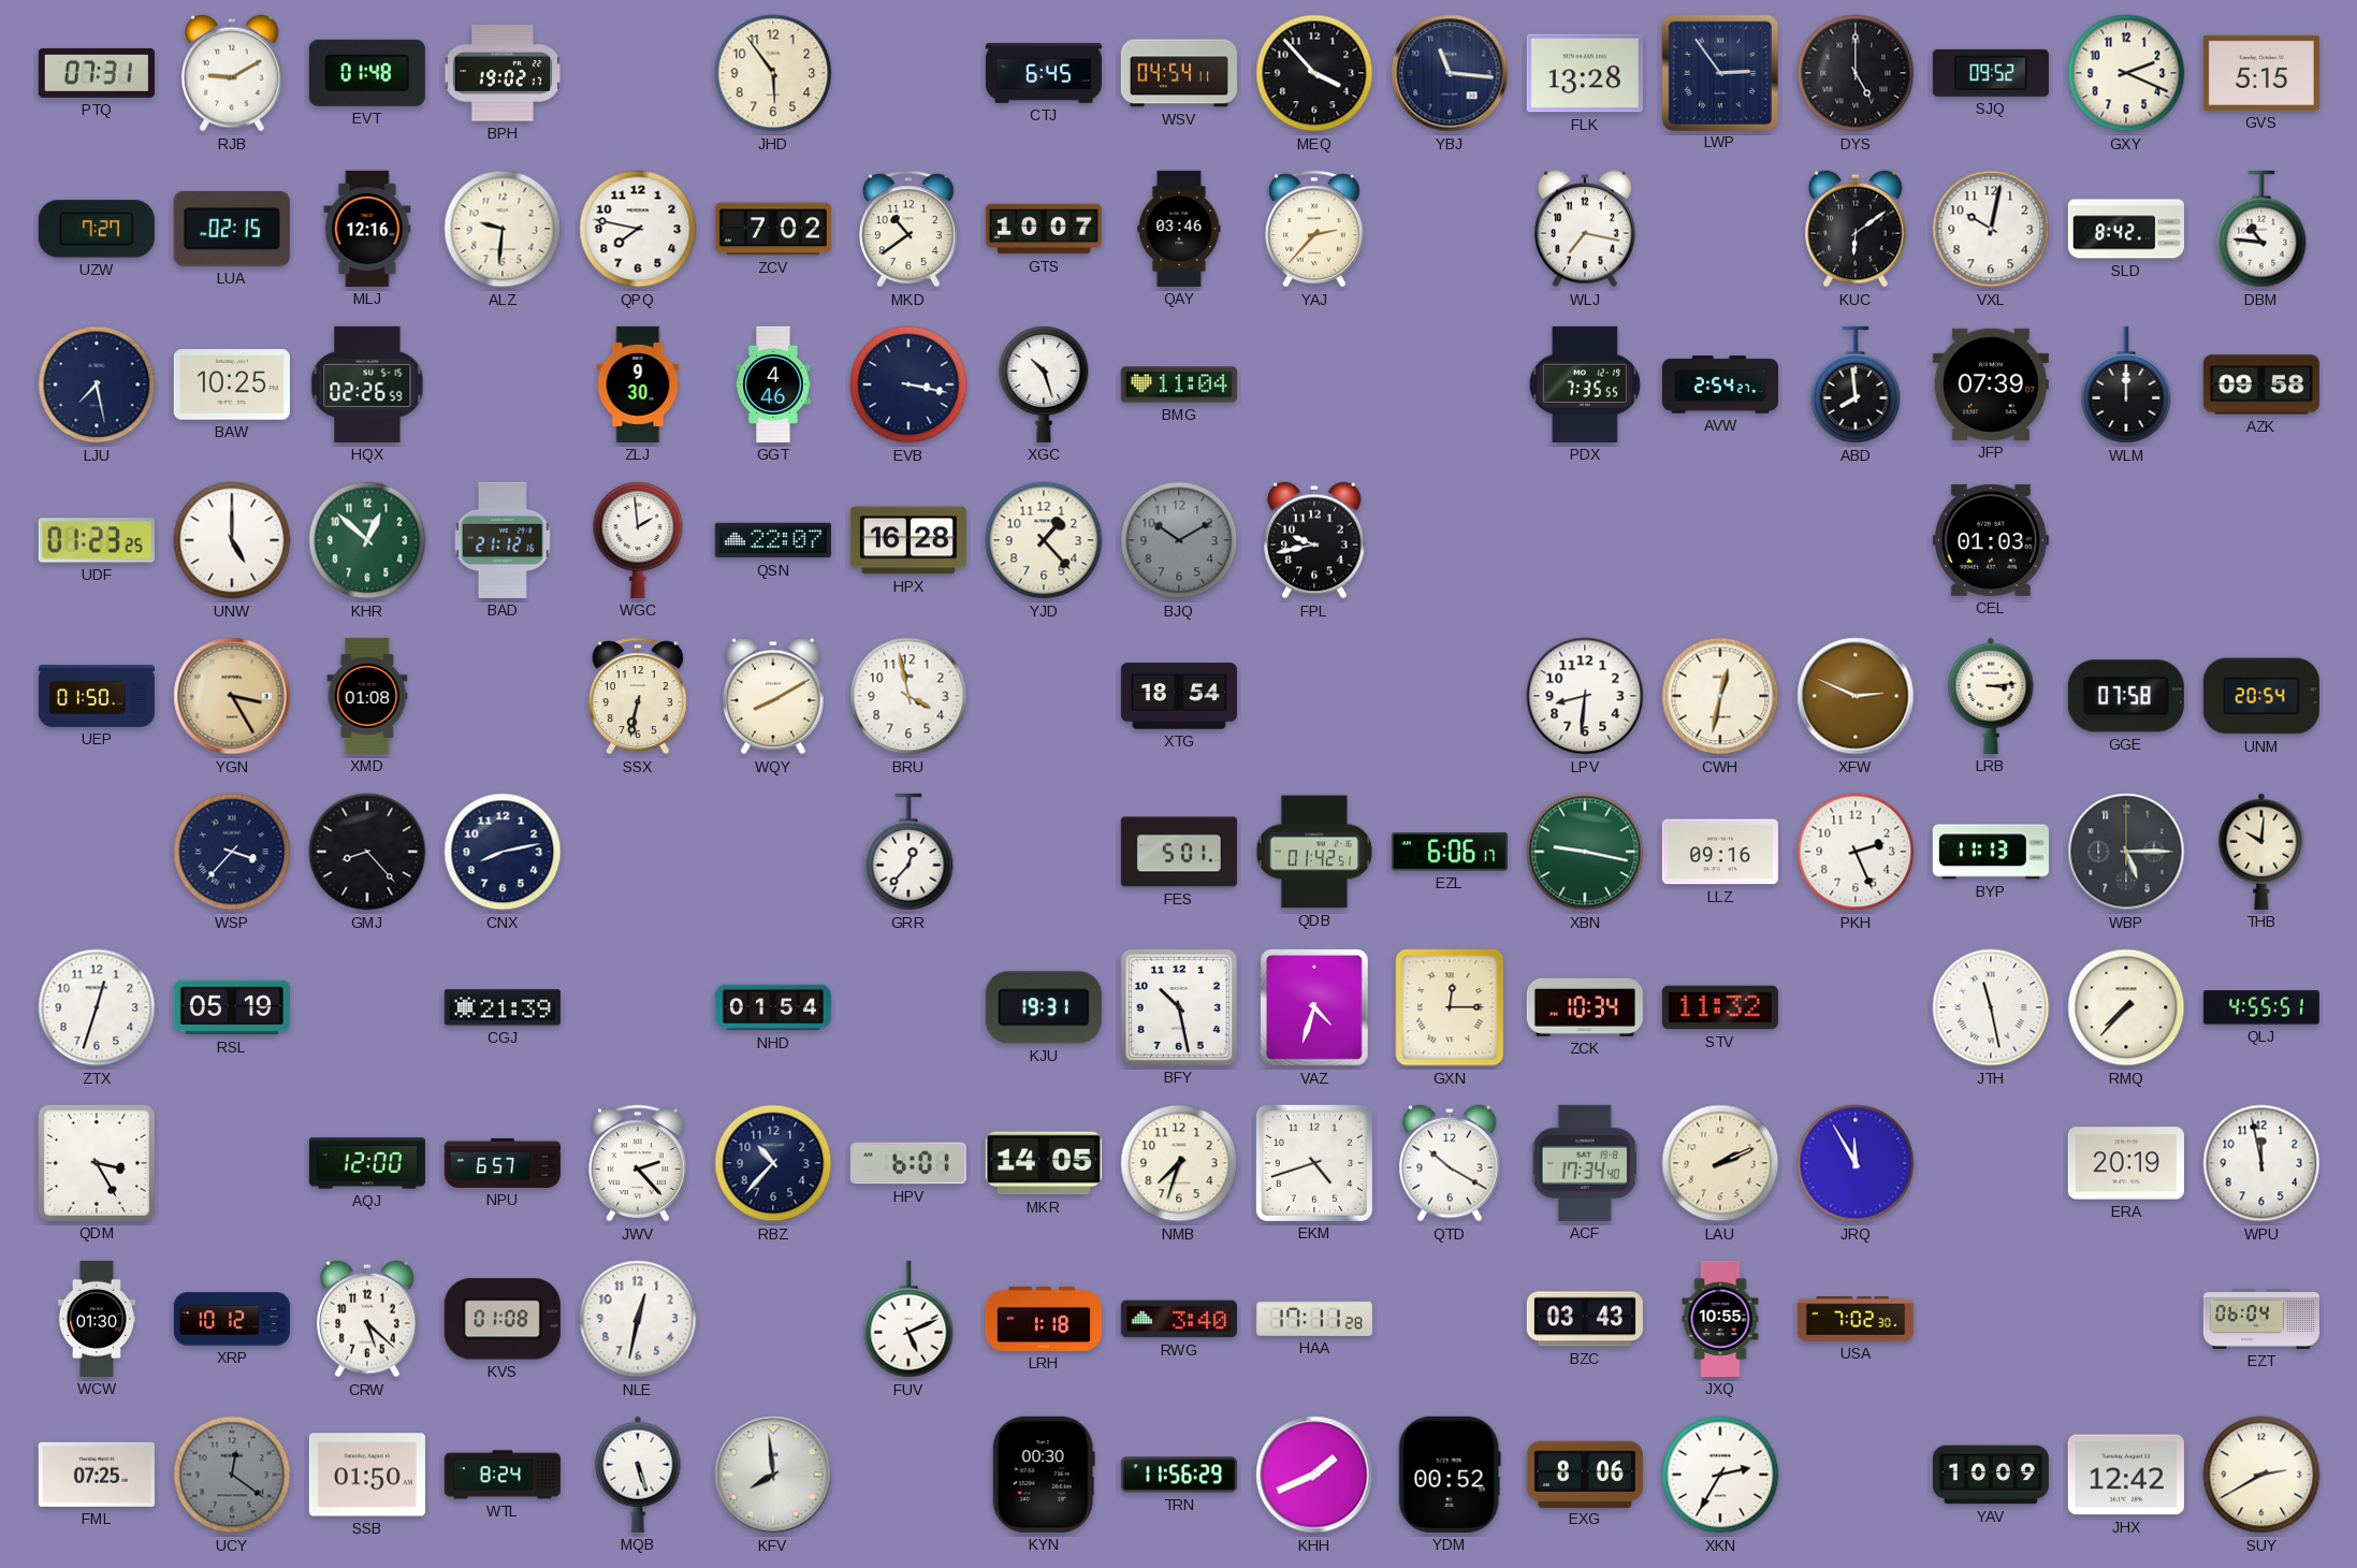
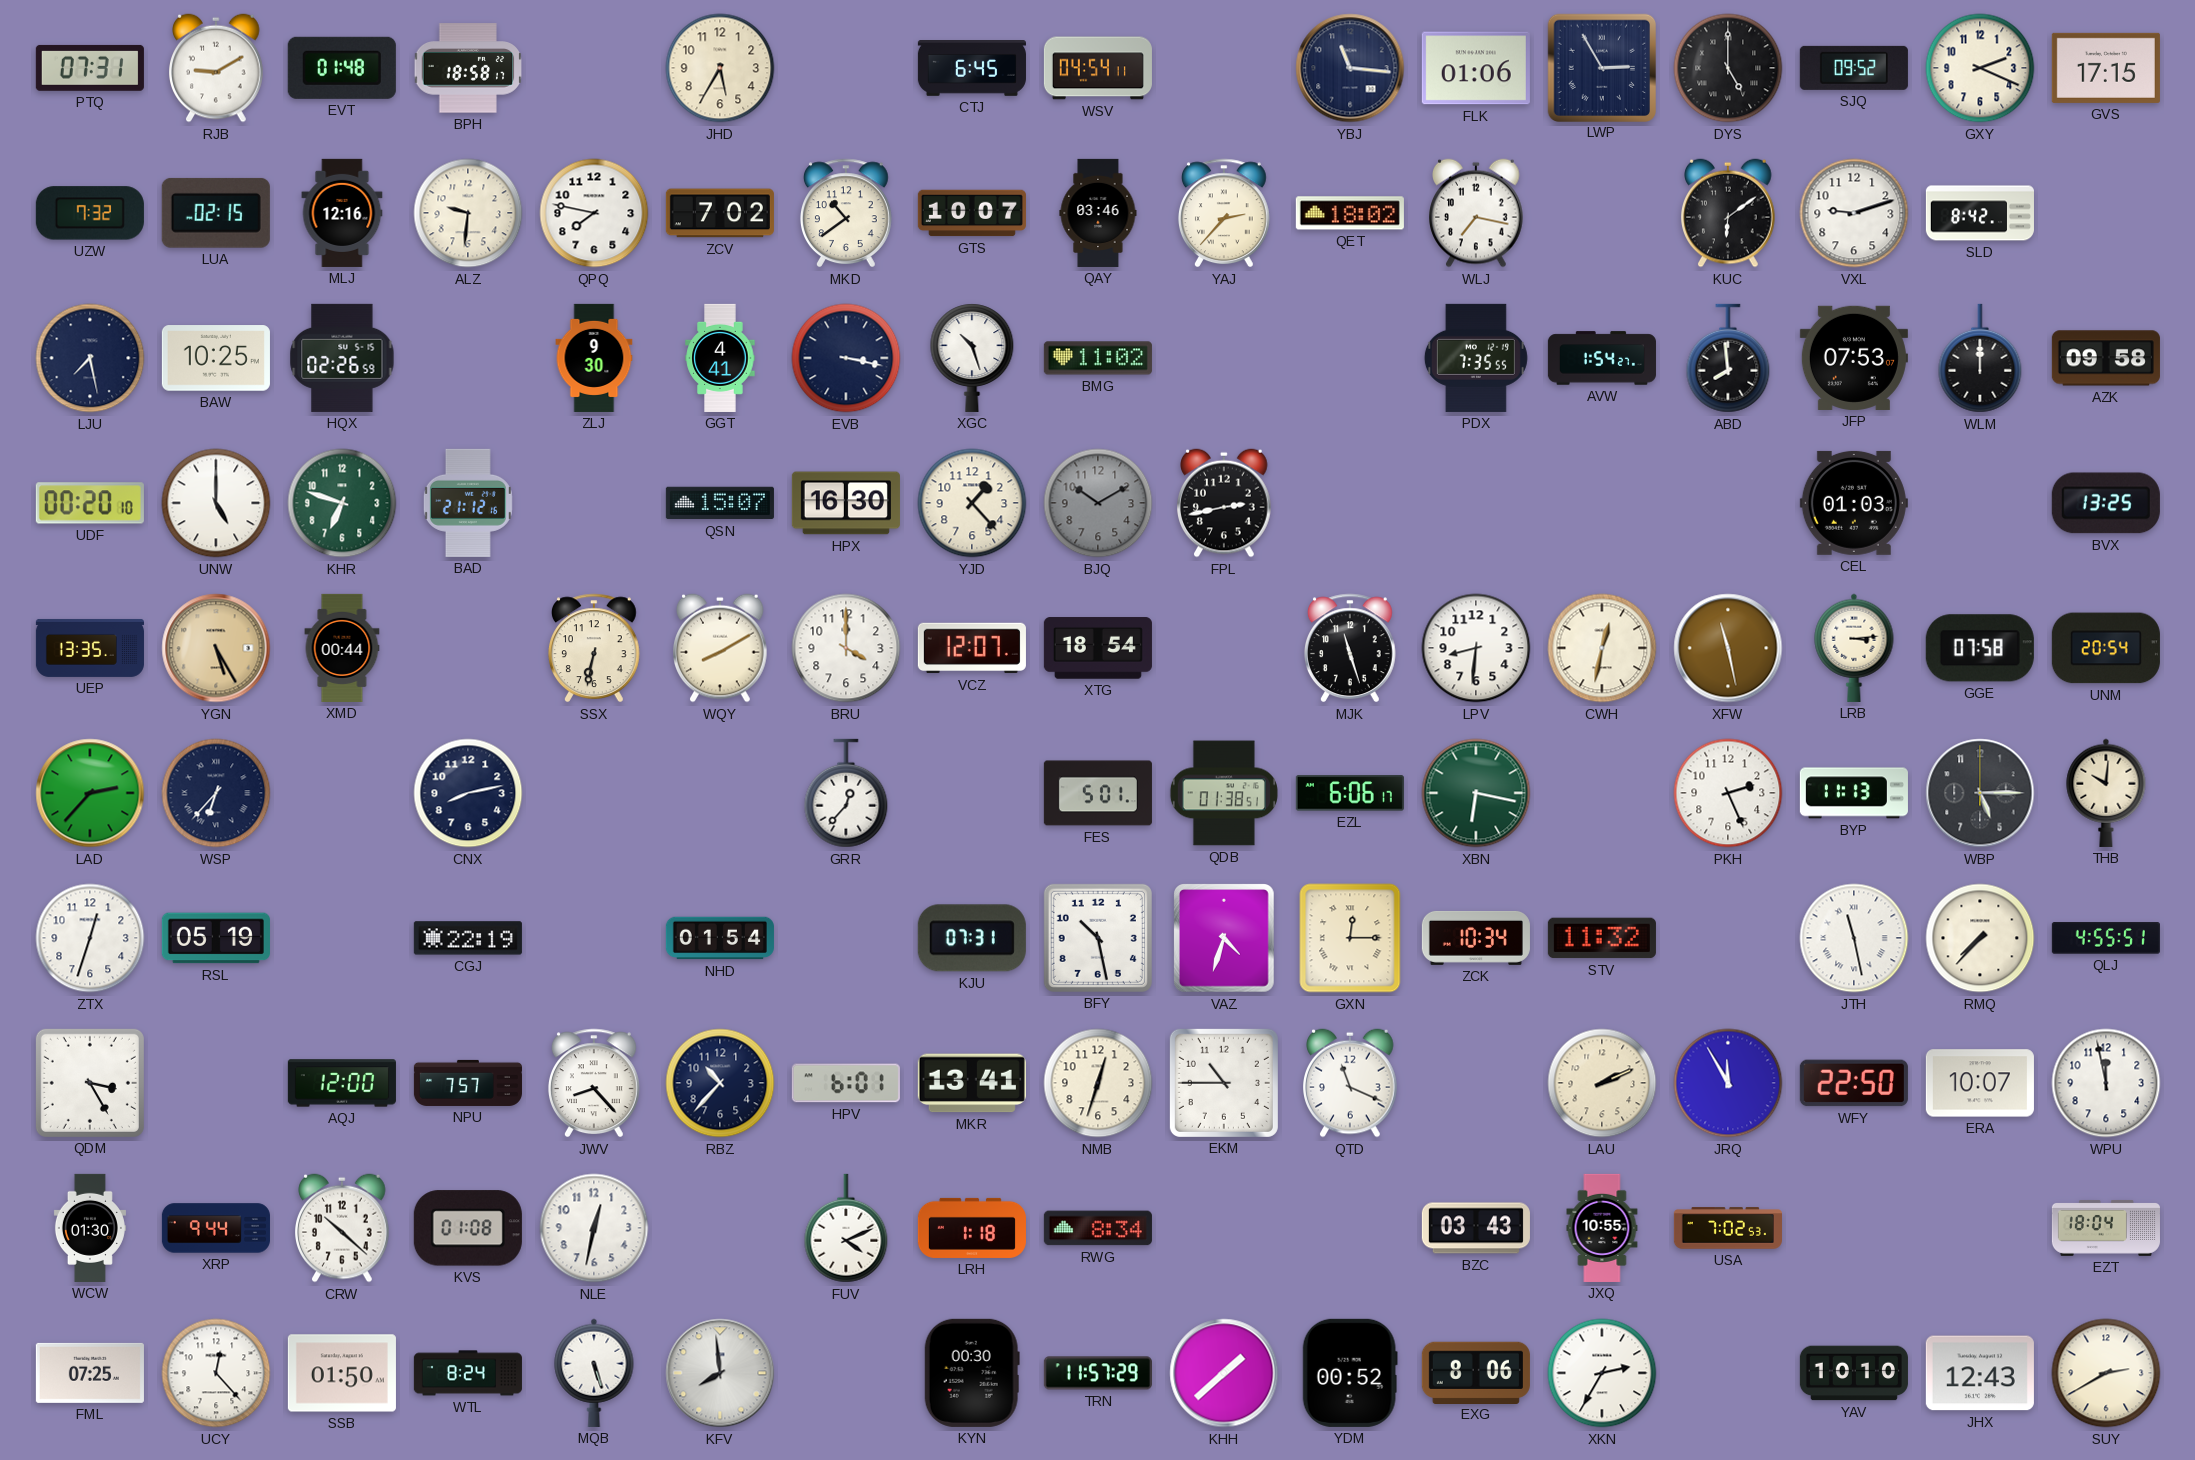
BPH: 19:02 -> 18:58 (468, 68)
JHD: 5:54 -> 5:35 (720, 68)
MEQ: 3:53 -> none (1314, 73)
FLK: 13:28 -> 01:06 (1476, 68)
LWP: 2:54 -> 2:55 (1601, 67)
GVS: 5:15 -> 17:15 (2106, 68)
UZW: 7:27 -> 7:32 (90, 213)
QET: none -> 18:02 (1350, 213)
VXL: 10:02 -> 9:12 (1854, 213)
DBM: 10:46 -> none (2261, 229)
GGT: 4:46 -> 4:41 (720, 358)
BMG: 11:04 -> 11:02 (1098, 358)
AVW: 2:54 -> 1:54 (1602, 358)
JFP: 07:39 -> 07:53 (1854, 358)
UDF: 01:23 -> 00:20 (90, 503)
KHR: 12:52 -> 6:48 (342, 503)
WGC: 1:59 -> none (638, 540)
QSN: 22:07 -> 15:07 (720, 503)
HPX: 16:28 -> 16:30 (846, 503)
FPL: 9:43 -> 2:43 (1225, 503)
BVX: none -> 13:25 (2106, 503)
UEP: 01:50 -> 13:35 (90, 648)
YGN: 3:25 -> 5:25 (216, 648)
XMD: 01:08 -> 00:44 (342, 648)
BRU: 3:58 -> 4:00 (846, 648)
VCZ: none -> 12:07 (972, 648)
MJK: none -> 11:27 (1350, 648)
XFW: 2:49 -> 11:28 (1728, 648)
LAD: none -> 2:37 (90, 793)
WSP: 3:37 -> 6:37 (216, 793)
GMJ: 8:23 -> none (367, 852)
QDB: 01:42 -> 01:38 (1224, 793)
XBN: 9:17 -> 6:17 (1476, 793)
LLZ: 09:16 -> none (1720, 852)
CGJ: 21:39 -> 22:19 (468, 938)
KJU: 19:31 -> 07:31 (972, 938)
NPU: 6:57 -> 7:57 (468, 1083)
JWV: 2:23 -> 8:23 (594, 1083)
MKR: 14:05 -> 13:41 (972, 1083)
NMB: 7:33 -> 12:33 (1098, 1083)
EKM: 4:42 -> 10:45 (1224, 1083)
QTD: 10:20 -> 11:19 (1351, 1083)
ACF: 17:34 -> none (1585, 1163)
WFY: none -> 22:50 (1854, 1083)
ERA: 20:19 -> 10:07 (1980, 1083)
XRP: 10:12 -> 9:44 (216, 1228)
CRW: 5:22 -> 10:22 (343, 1228)
FUV: 5:11 -> 4:11 (846, 1228)
RWG: 3:40 -> 8:34 (1098, 1228)
HAA: 17:11 -> none (1314, 1319)
USA: 7:02:30 -> 7:02:53 (1728, 1228)
EZT: 06:04 -> 18:04 (2106, 1228)
UCY: 12:21 -> 12:23 (216, 1373)
UCY dial: grey -> white (216, 1373)
TRN: 11:56 -> 11:57 (1098, 1373)
KHH: 1:41 -> 1:38 (1224, 1373)
YAV: 10:09 -> 10:10 (1854, 1373)
JHX: 12:42 -> 12:43 (1980, 1373)
